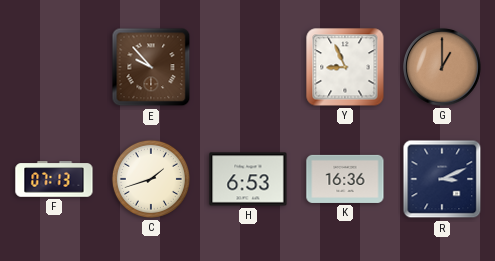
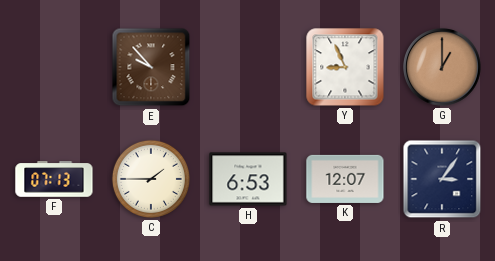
C: 1:42 -> 1:45 (151, 179)
K: 16:36 -> 12:07 (345, 179)
R: 3:11 -> 3:06 (442, 179)
